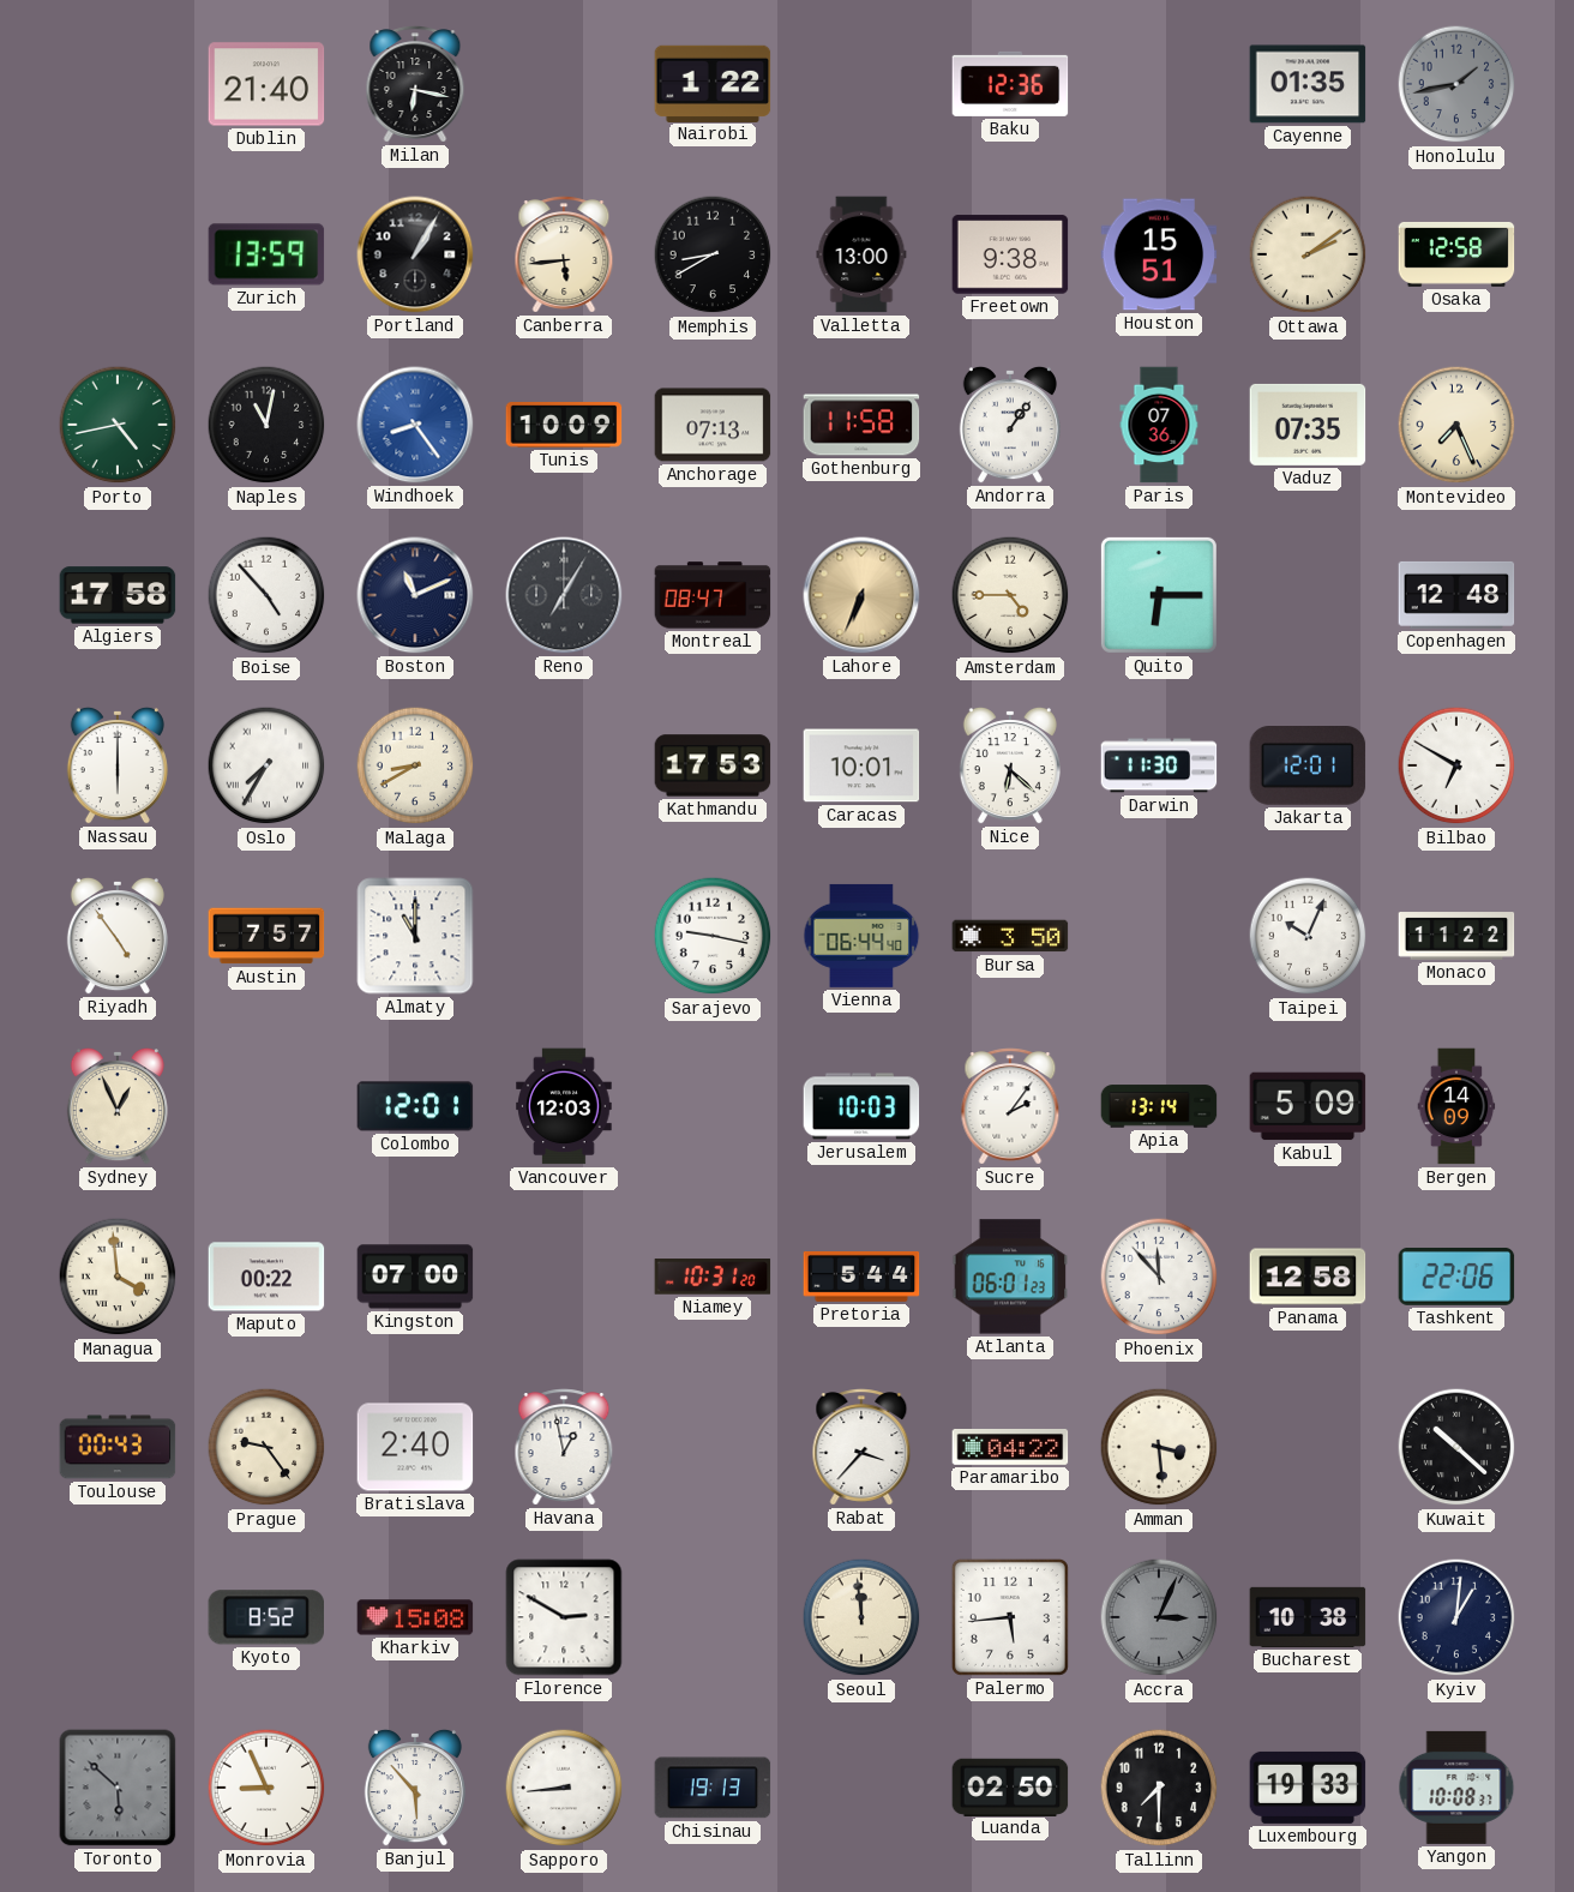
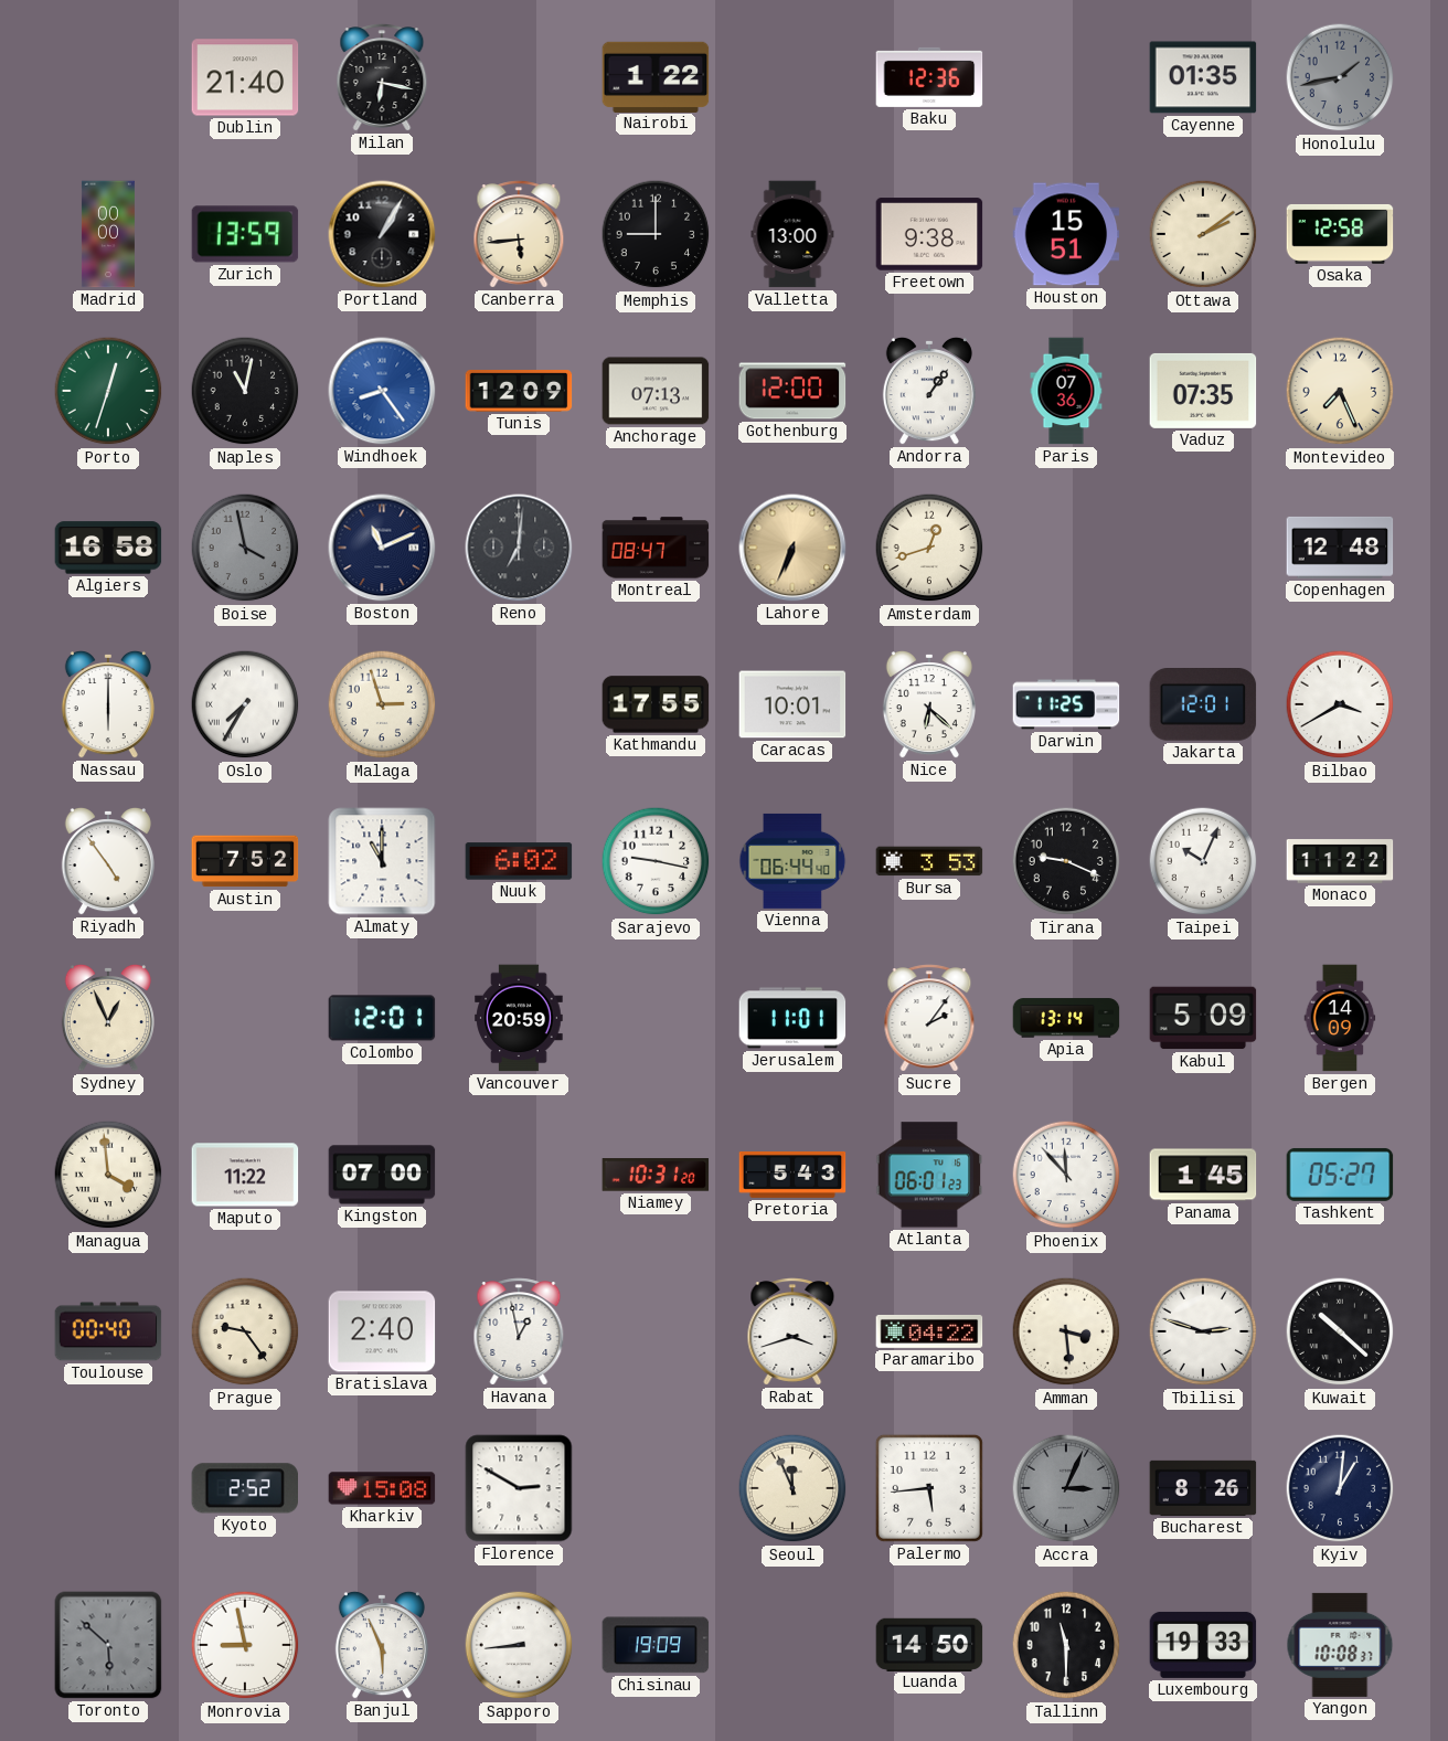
Madrid: none -> 00:00 (108, 234)
Memphis: 8:40 -> 9:00 (656, 234)
Porto: 4:43 -> 12:33 (108, 391)
Tunis: 10:09 -> 12:09 (519, 391)
Gothenburg: 11:58 -> 12:00 (792, 391)
Algiers: 17:58 -> 16:58 (108, 548)
Boise: 4:53 -> 3:58 (245, 548)
Boise dial: white -> grey (245, 548)
Reno: 7:05 -> 7:01 (519, 548)
Amsterdam: 4:45 -> 12:42 (929, 548)
Quito: 6:15 -> none (1159, 595)
Malaga: 8:40 -> 2:57 (382, 704)
Kathmandu: 17:53 -> 17:55 (656, 704)
Darwin: 11:30 -> 11:25 (1066, 704)
Bilbao: 6:50 -> 3:40 (1340, 704)
Austin: 7:57 -> 7:52 (245, 861)
Nuuk: none -> 6:02 (519, 861)
Bursa: 3:50 -> 3:53 (929, 861)
Tirana: none -> 9:19 (1066, 861)
Vancouver: 12:03 -> 20:59 (519, 1018)
Jerusalem: 10:03 -> 11:01 (792, 1018)
Maputo: 00:22 -> 11:22 (245, 1175)
Pretoria: 5:44 -> 5:43 (792, 1175)
Panama: 12:58 -> 1:45 (1203, 1175)
Tashkent: 22:06 -> 05:27 (1340, 1175)
Toulouse: 00:43 -> 00:40 (108, 1331)
Rabat: 3:37 -> 3:42 (792, 1331)
Tbilisi: none -> 2:48 (1203, 1331)
Kyoto: 8:52 -> 2:52 (244, 1488)
Seoul: 11:59 -> 11:56 (792, 1488)
Bucharest: 10:38 -> 8:26 (1203, 1488)
Monrovia: 8:56 -> 8:58 (245, 1645)
Banjul: 5:53 -> 5:56 (382, 1645)
Chisinau: 19:13 -> 19:09 (656, 1645)
Luanda: 02:50 -> 14:50 (929, 1644)
Tallinn: 7:30 -> 11:30 (1066, 1645)
